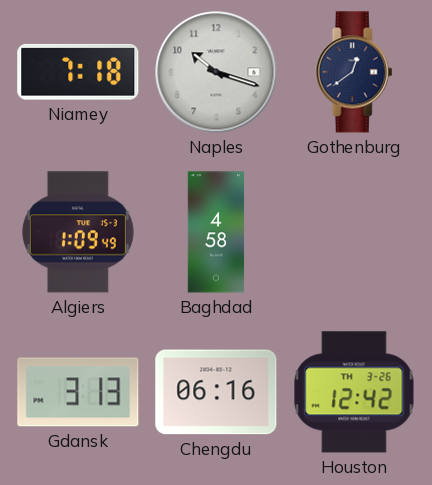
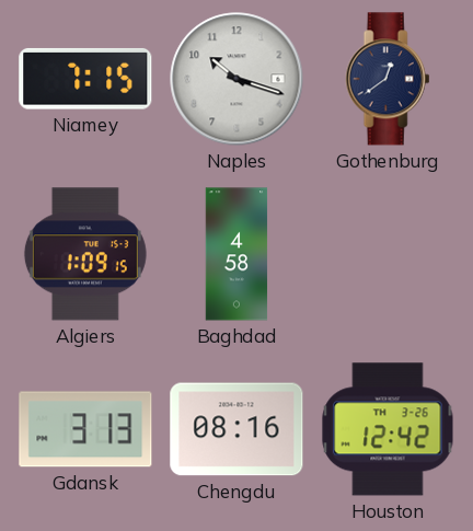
Niamey: 7:18 -> 7:15 (85, 79)
Algiers: 1:09:49 -> 1:09:15 (85, 254)
Chengdu: 06:16 -> 08:16 (236, 429)
